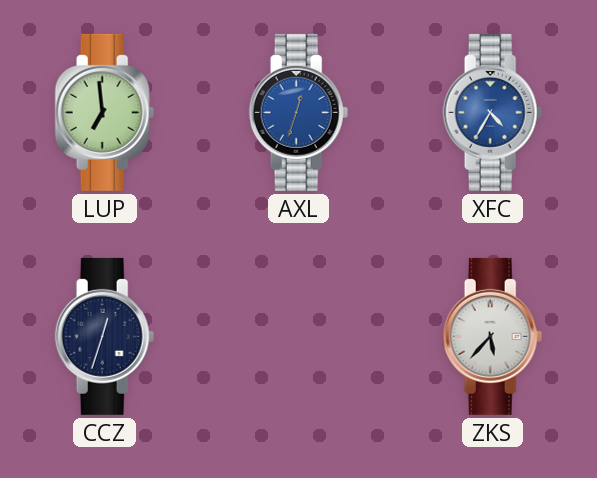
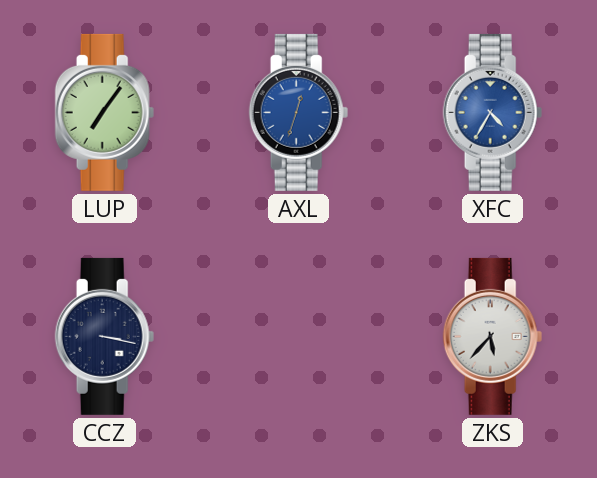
LUP: 6:59 -> 7:06 (105, 112)
CCZ: 12:33 -> 3:17 (105, 336)
